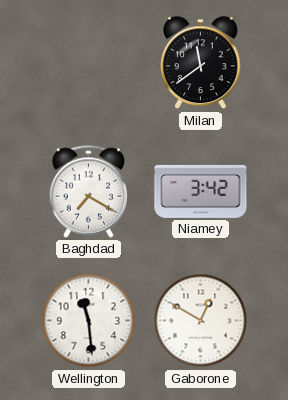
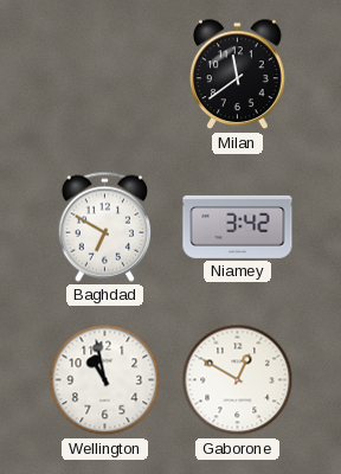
Baghdad: 7:20 -> 6:50 (104, 226)
Wellington: 11:29 -> 10:58 (105, 380)
